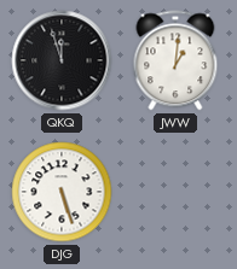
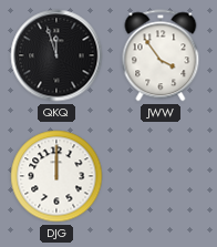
JWW: 1:01 -> 3:54 (161, 55)
DJG: 5:27 -> 12:00 (56, 176)
